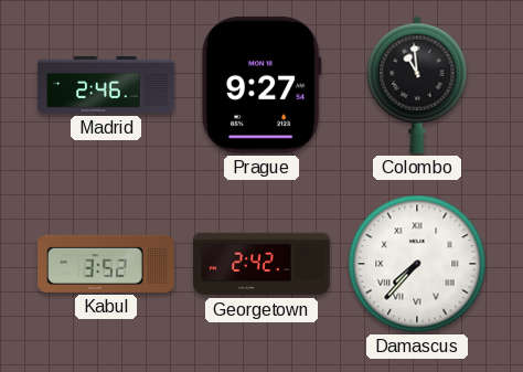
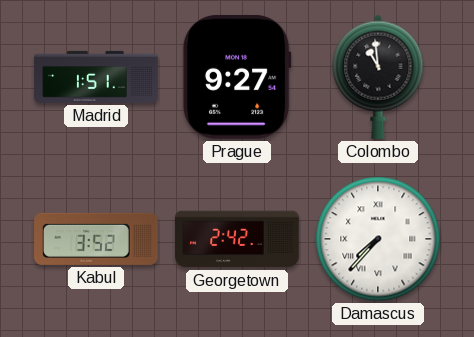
Madrid: 2:46 -> 1:51 (96, 77)
